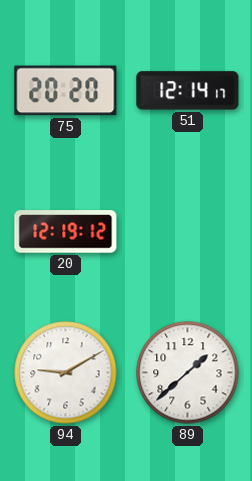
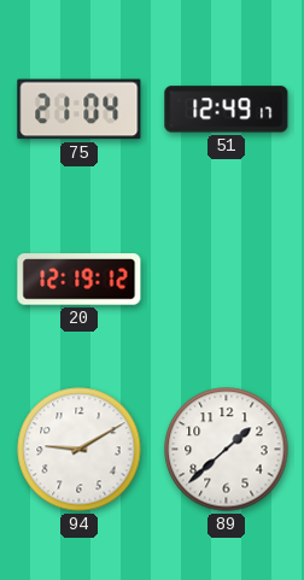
75: 20:20 -> 21:04 (80, 110)
51: 12:14 -> 12:49 (227, 110)
